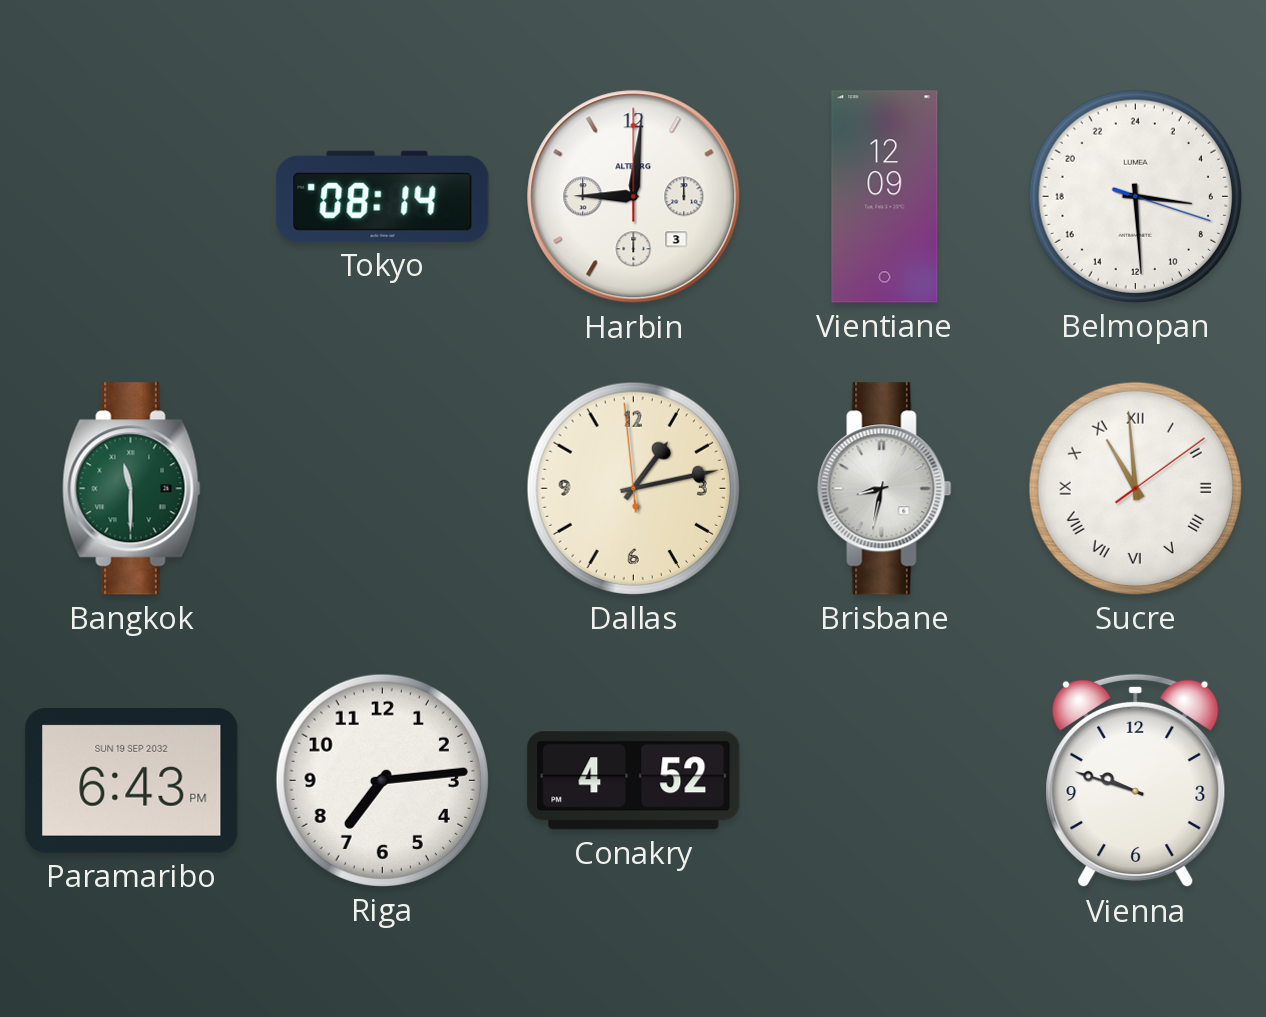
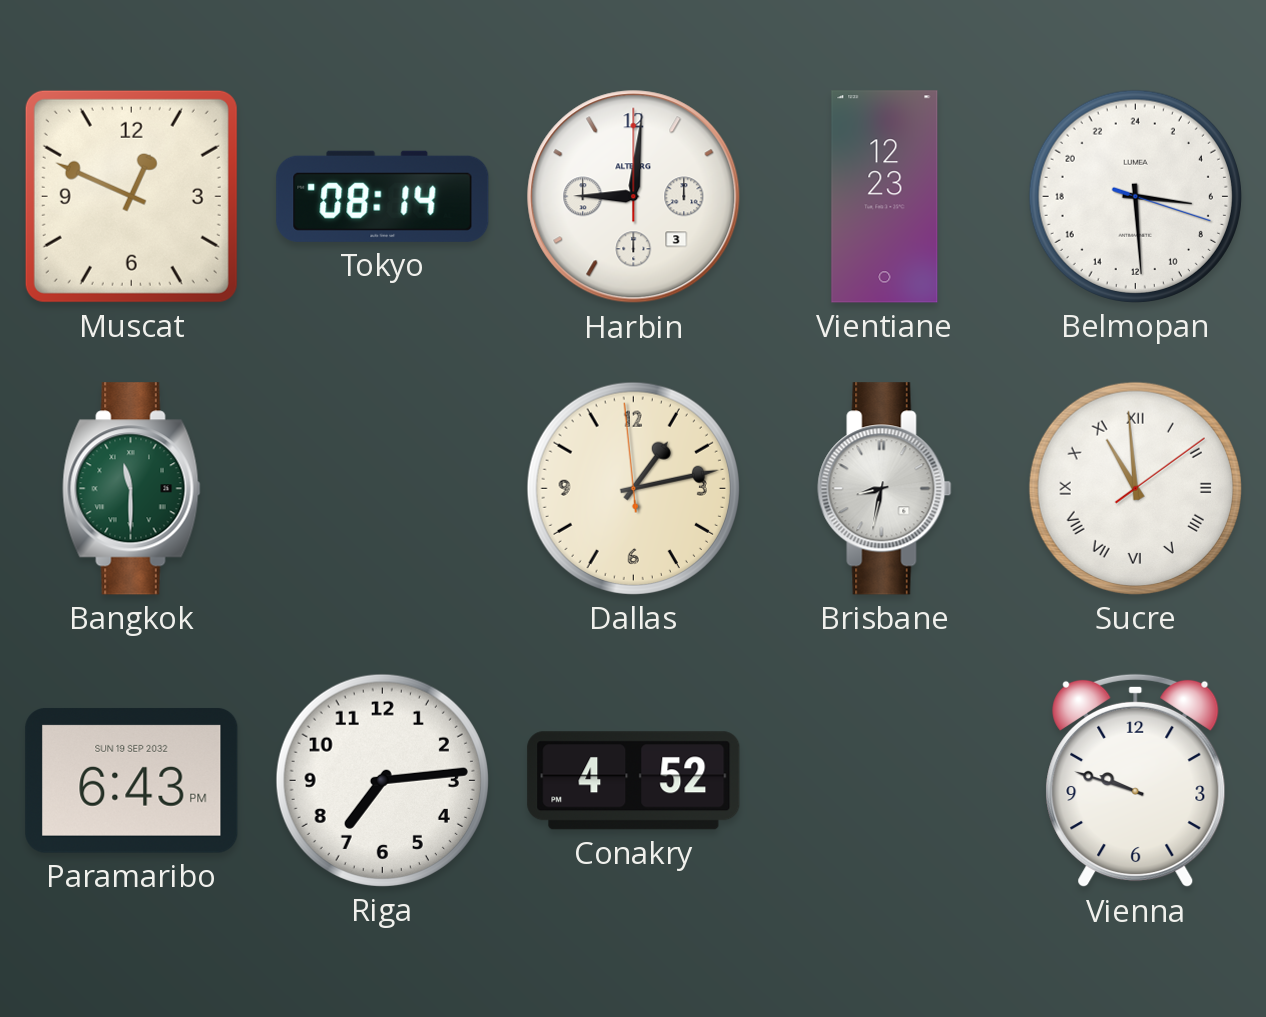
Muscat: none -> 12:49 (131, 196)
Vientiane: 12:09 -> 12:23 (885, 197)
